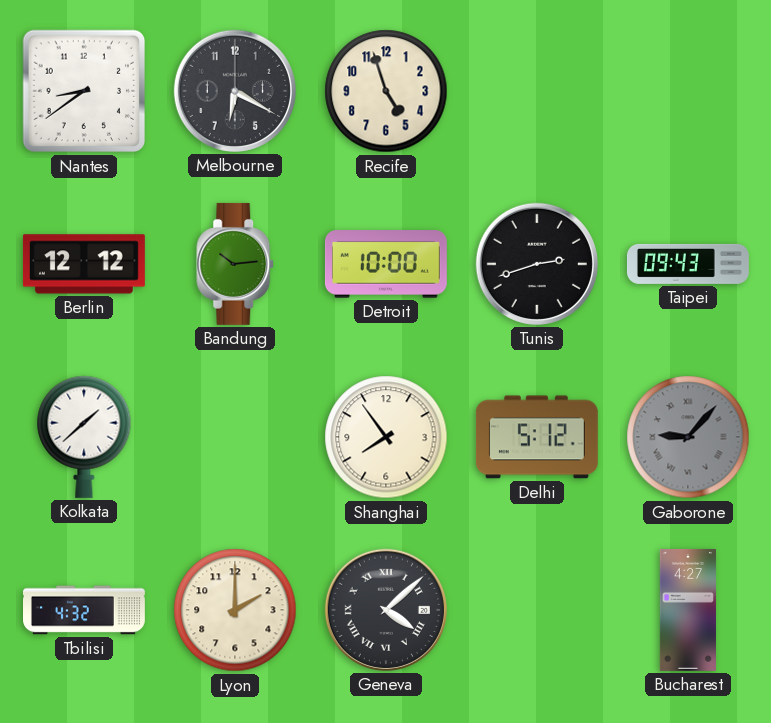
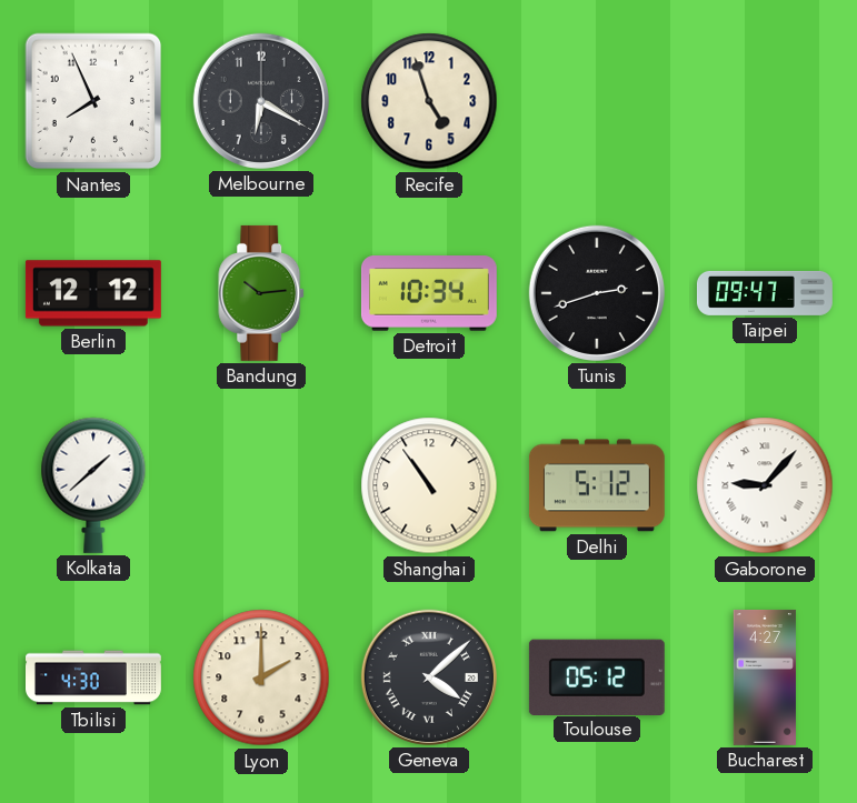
Nantes: 8:39 -> 7:56 (93, 101)
Detroit: 10:00 -> 10:34 (429, 293)
Taipei: 09:43 -> 09:47 (765, 293)
Shanghai: 7:54 -> 10:54 (429, 485)
Gaborone dial: grey -> white (765, 485)
Tbilisi: 4:32 -> 4:30 (94, 677)
Toulouse: none -> 05:12 (597, 676)
